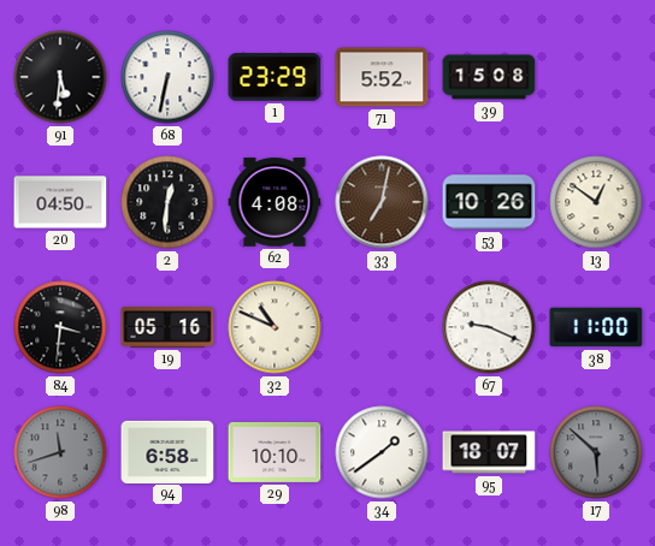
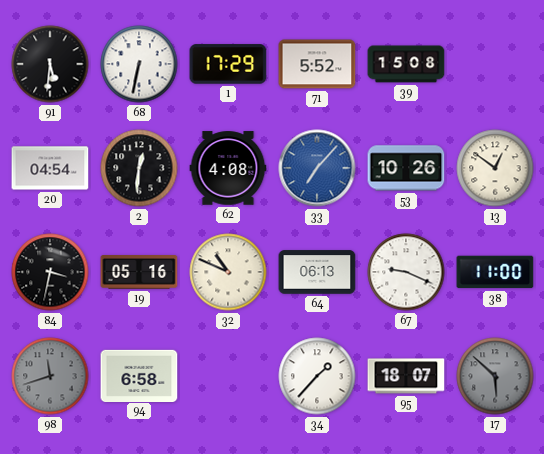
1: 23:29 -> 17:29 (228, 64)
20: 04:50 -> 04:54 (50, 168)
33: 7:02 -> 7:07 (317, 168)
33 dial: brown -> blue (317, 168)
84: 3:31 -> 3:32 (50, 272)
64: none -> 06:13 (317, 272)
29: 10:10 -> none (275, 452)
34: 1:39 -> 1:37 (317, 376)
